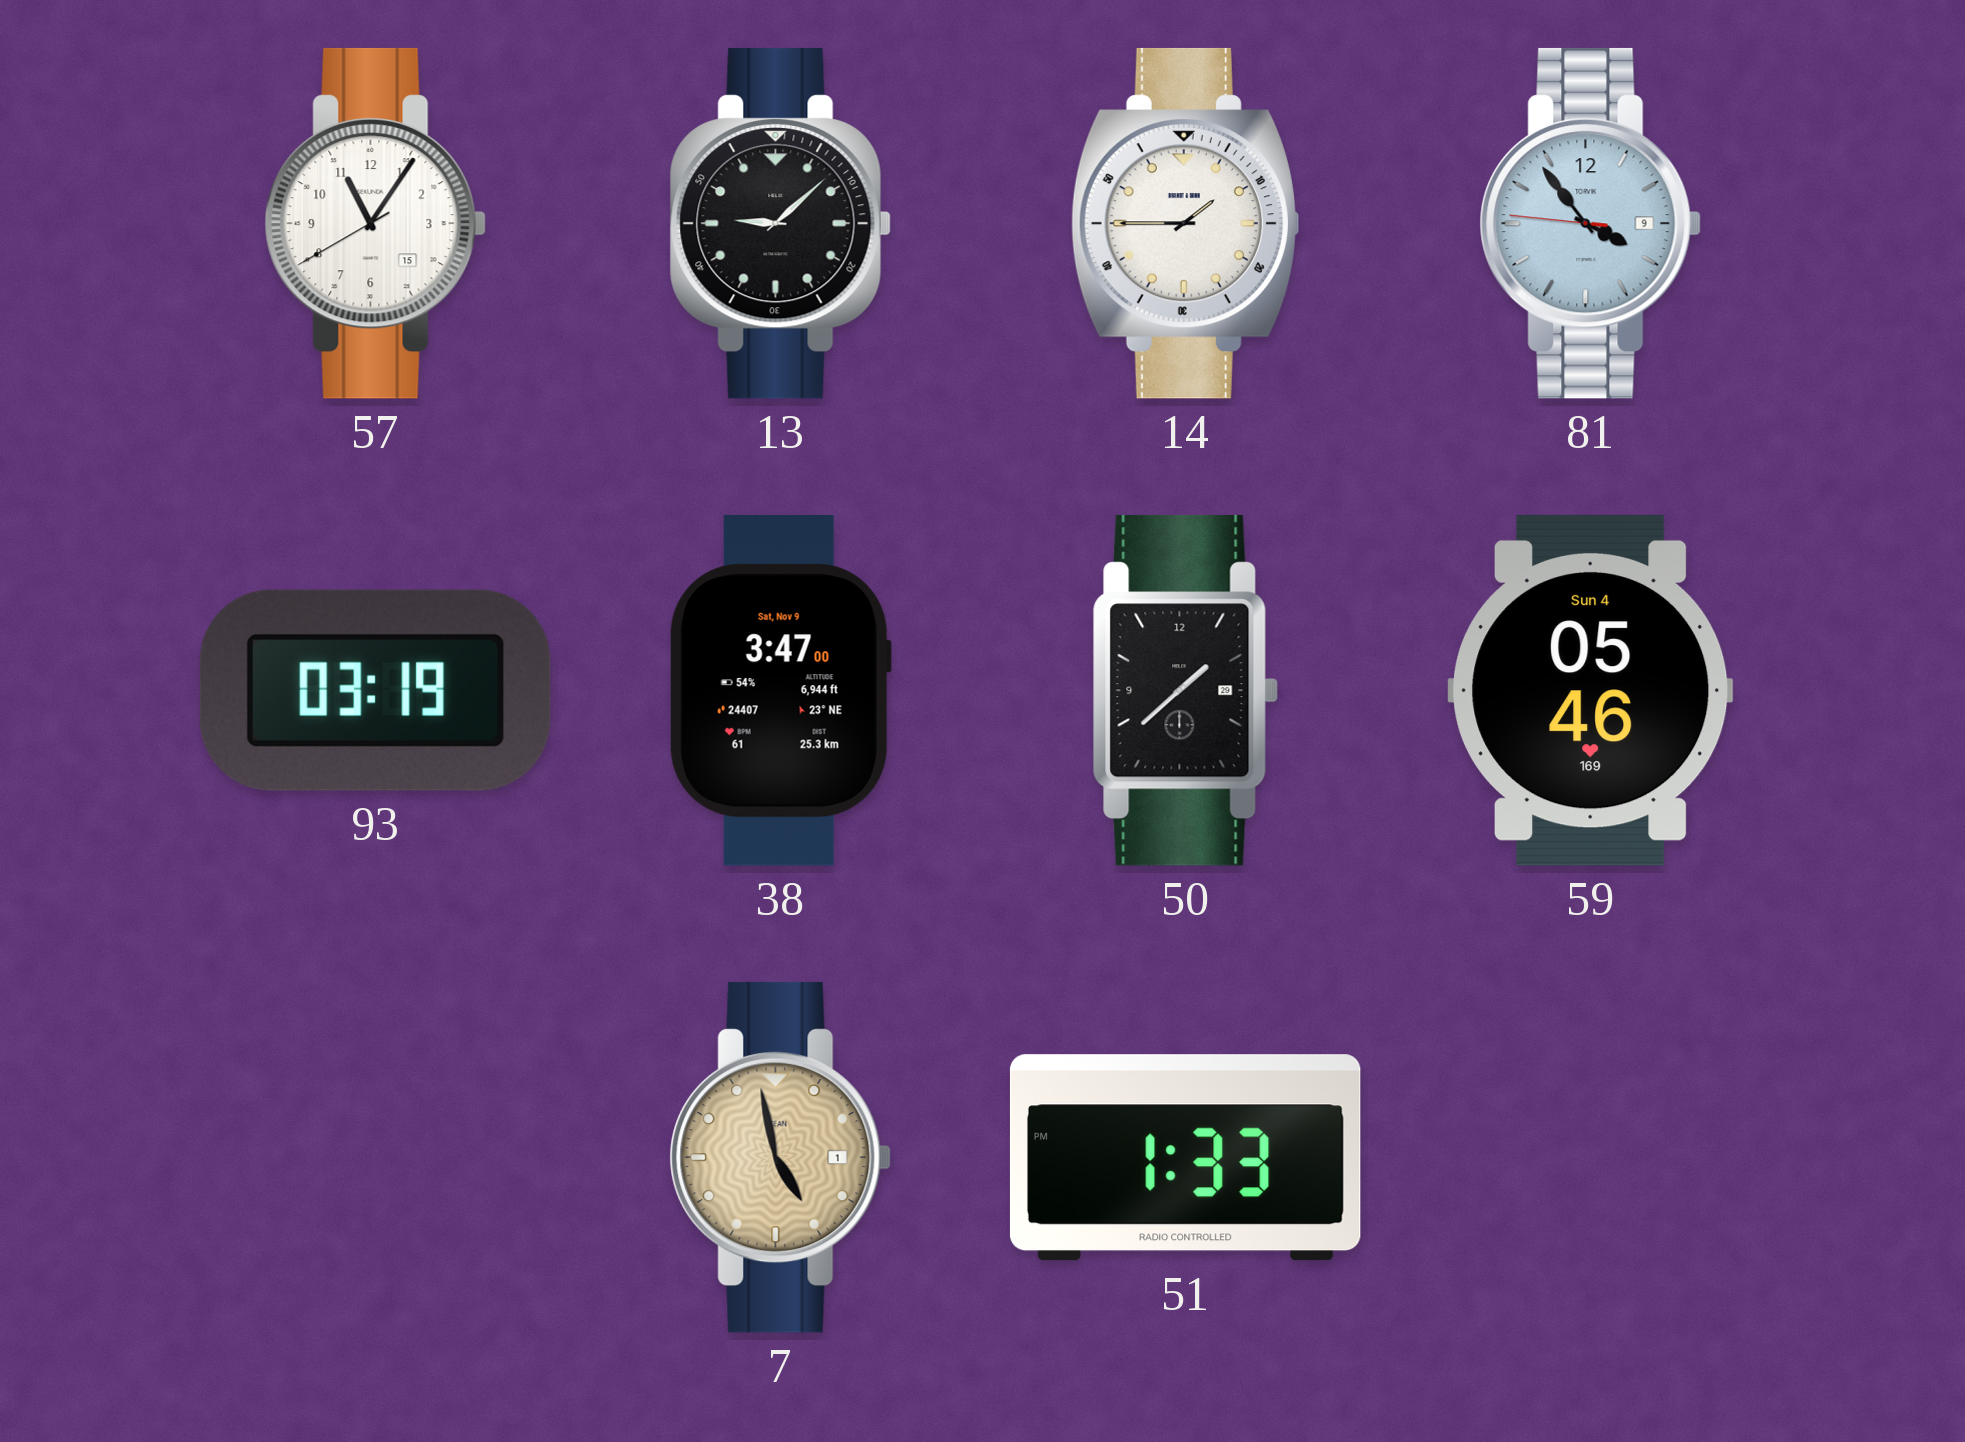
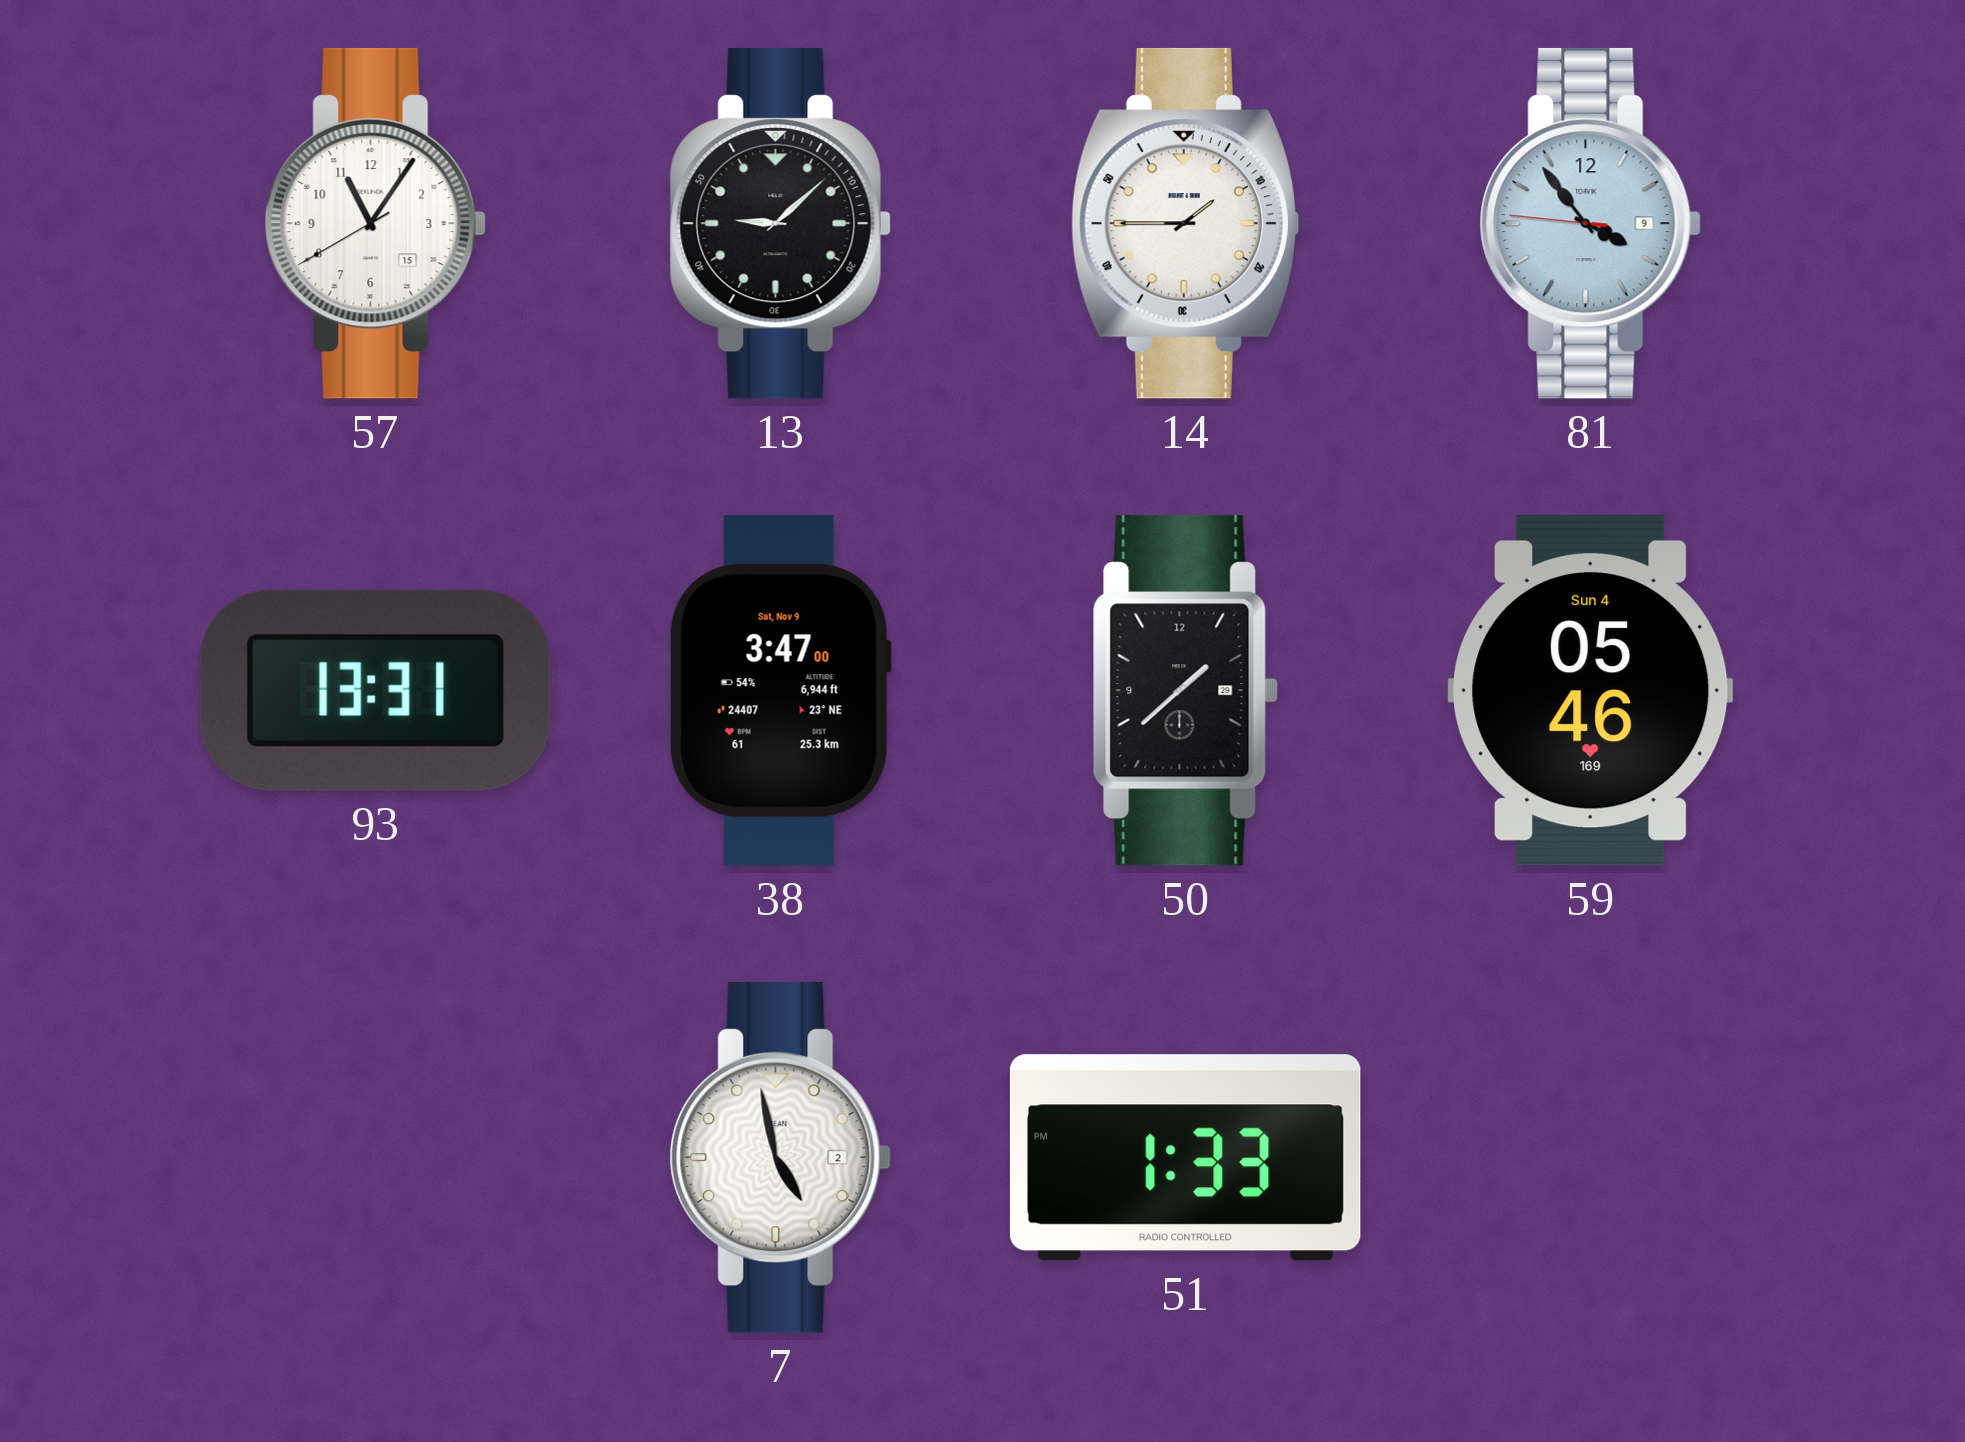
93: 03:19 -> 13:31 (375, 690)
7 date: 1 -> 2 (780, 1157)
7 dial: champagne -> white (780, 1157)
